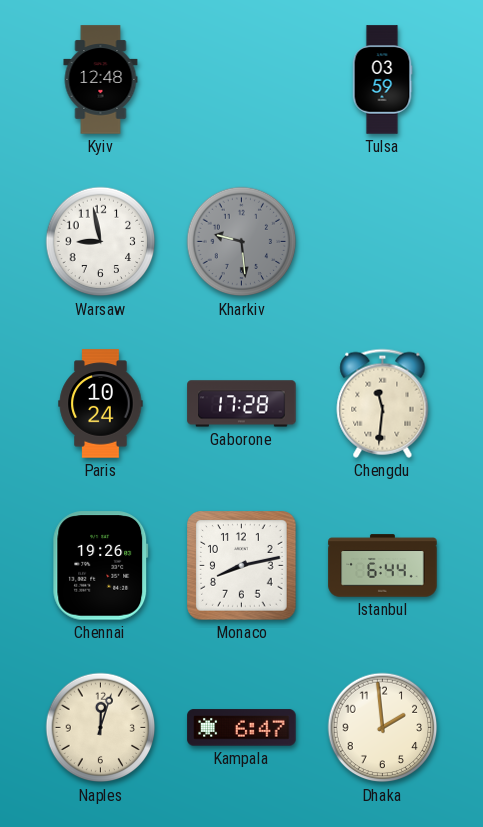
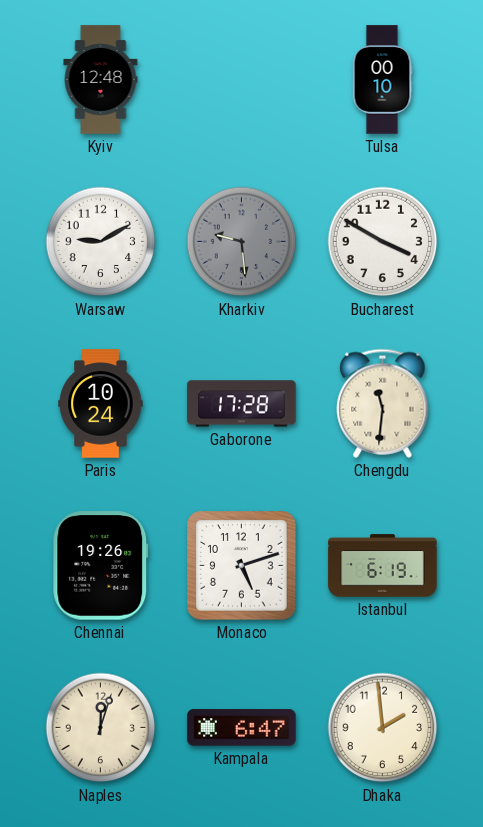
Tulsa: 03:59 -> 00:10 (382, 80)
Warsaw: 8:58 -> 9:10 (101, 242)
Bucharest: none -> 3:50 (383, 242)
Monaco: 8:13 -> 5:12 (242, 566)
Istanbul: 6:44 -> 6:19 (383, 566)
